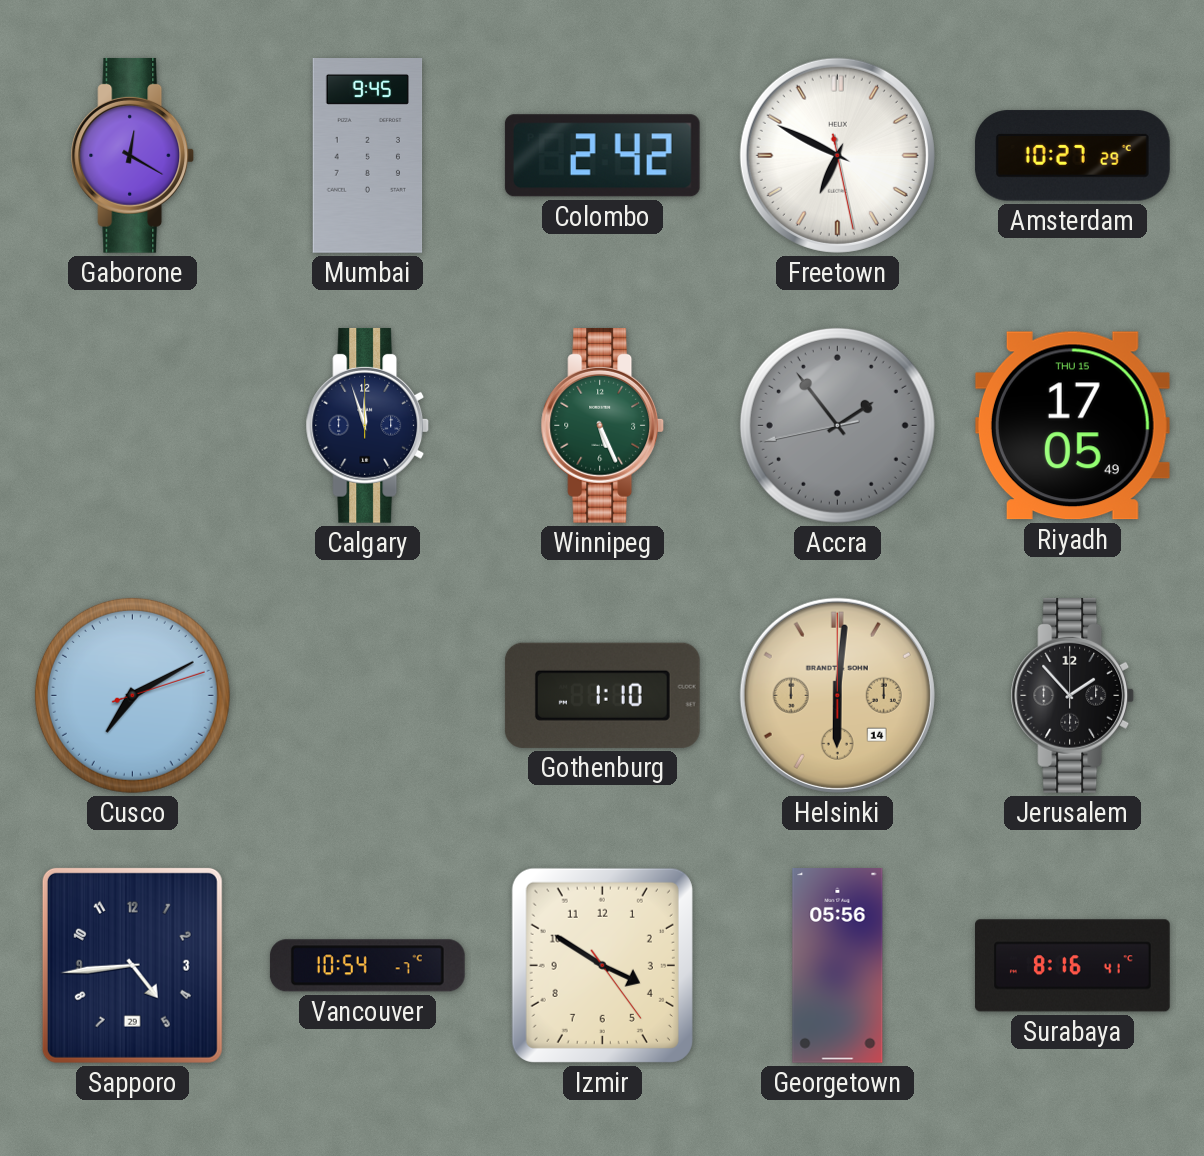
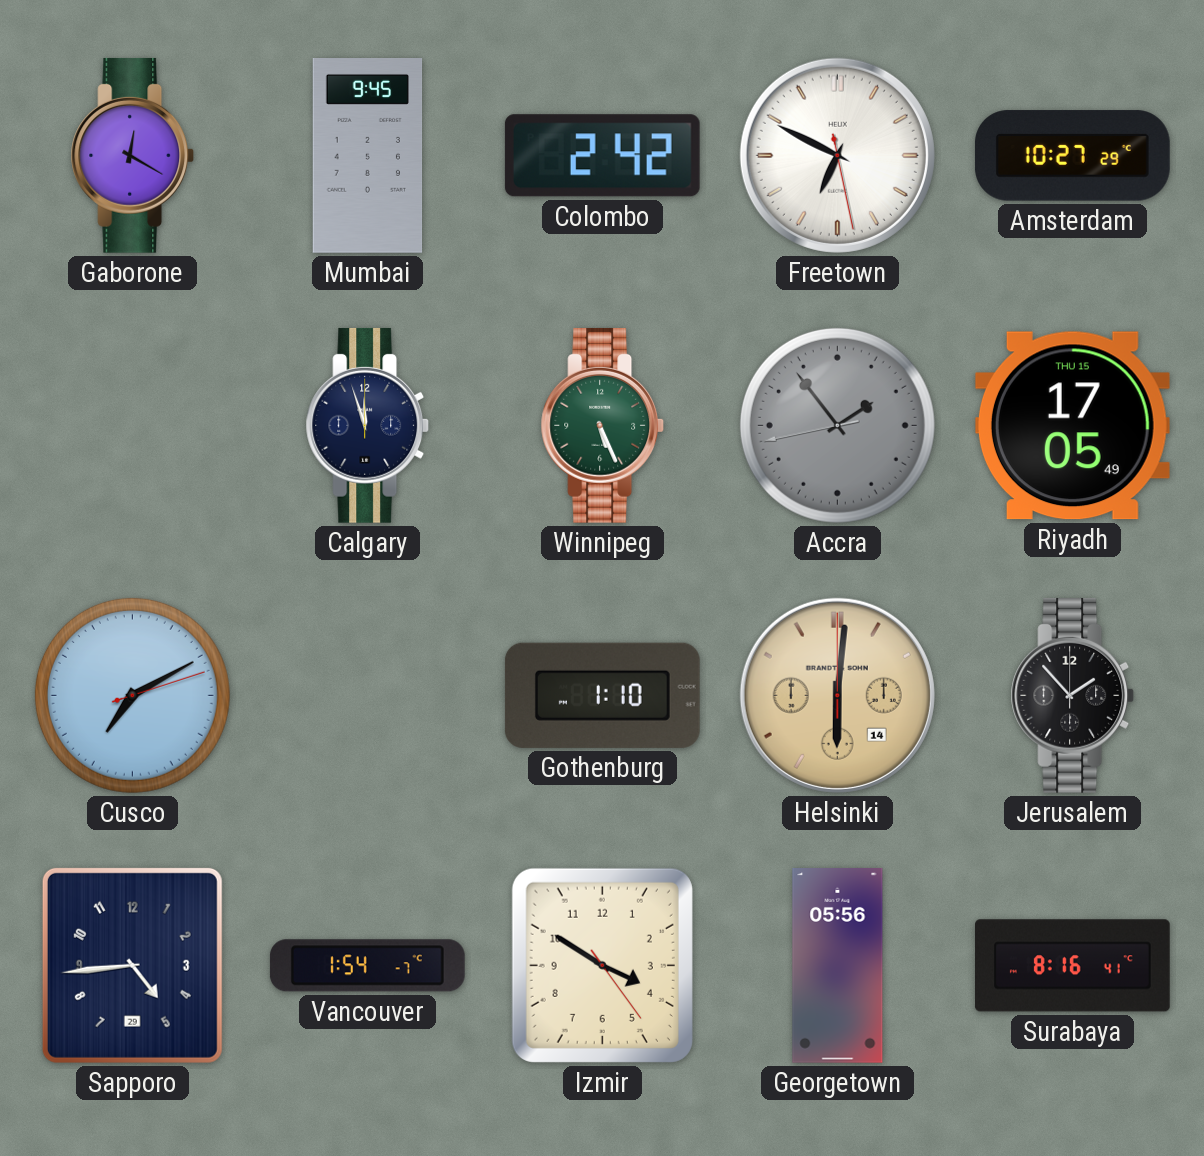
Vancouver: 10:54 -> 1:54 (367, 966)
